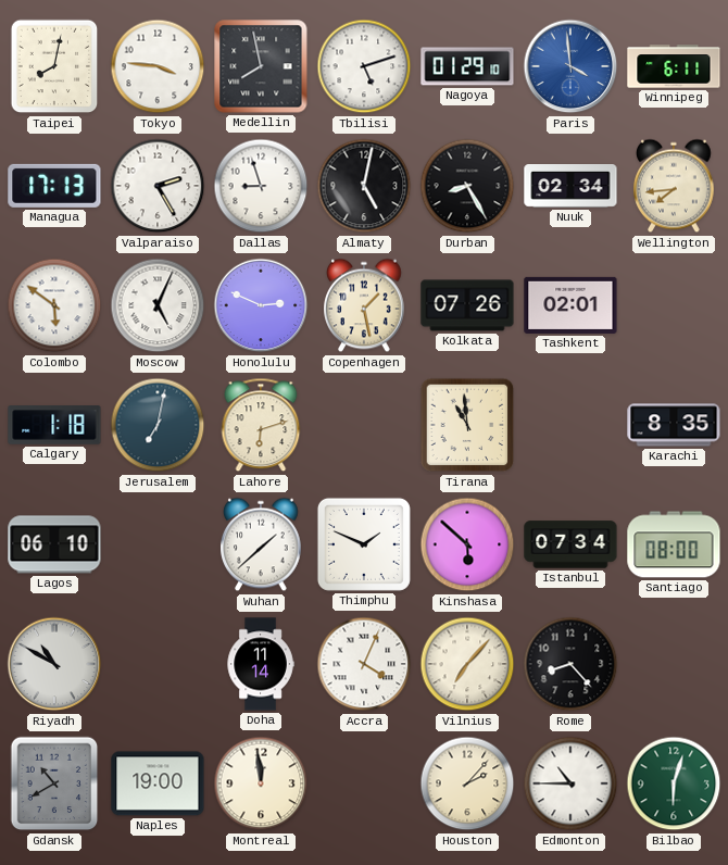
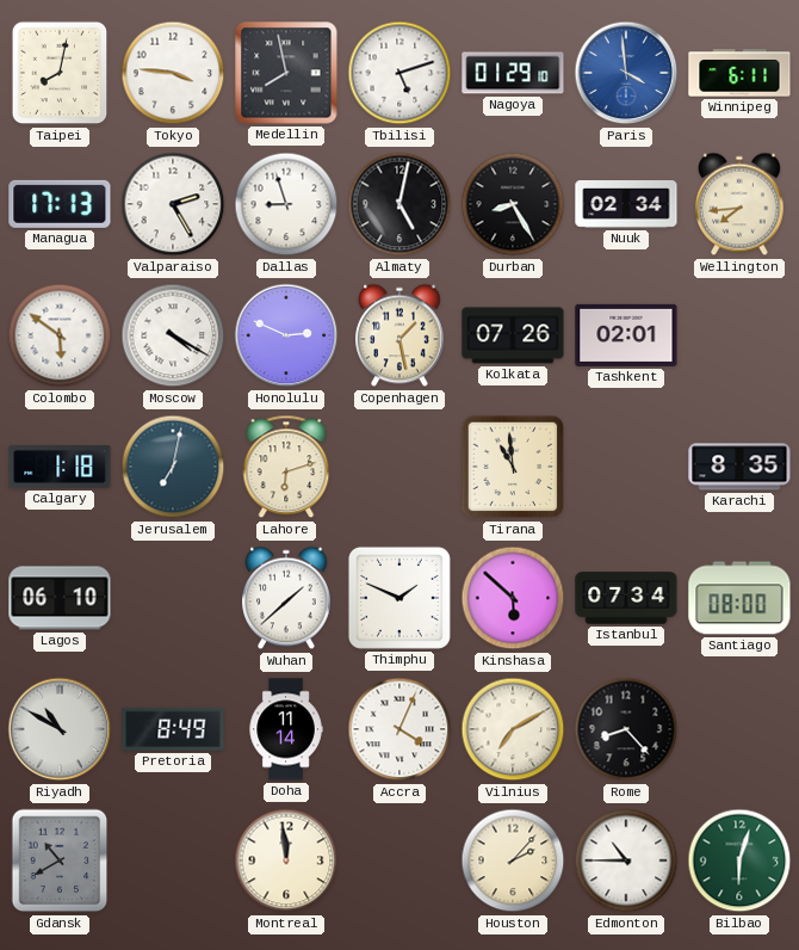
Moscow: 5:04 -> 4:20 (173, 335)
Pretoria: none -> 8:49 (173, 729)
Vilnius: 7:07 -> 7:10 (513, 729)
Naples: 19:00 -> none (158, 783)
